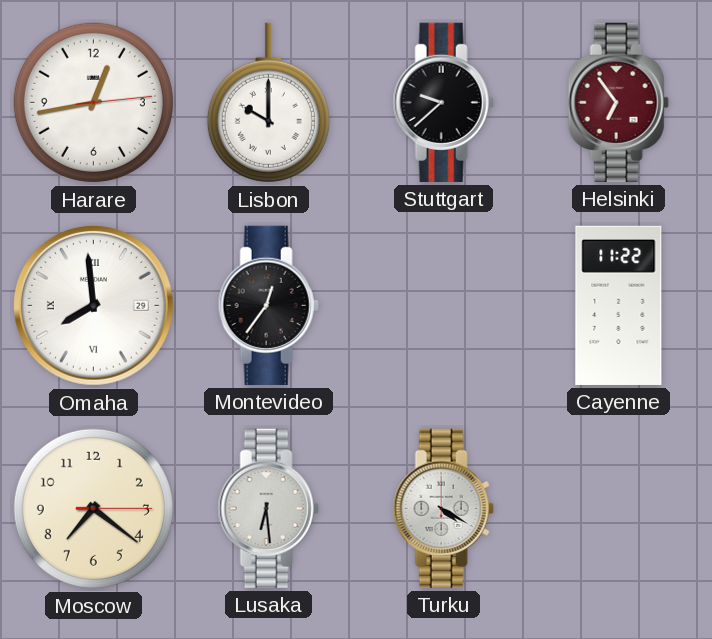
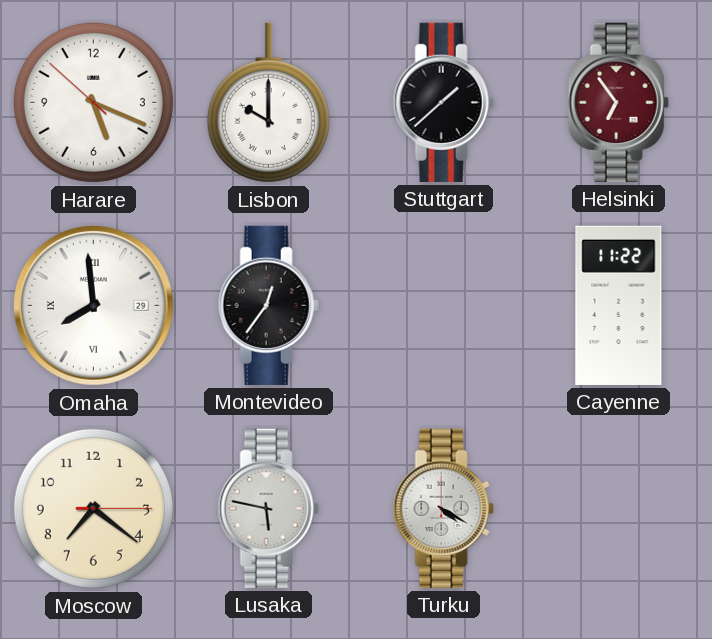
Harare: 12:43 -> 5:18 (93, 102)
Stuttgart: 9:38 -> 1:38 (443, 102)
Lusaka: 6:29 -> 5:47 (268, 508)
